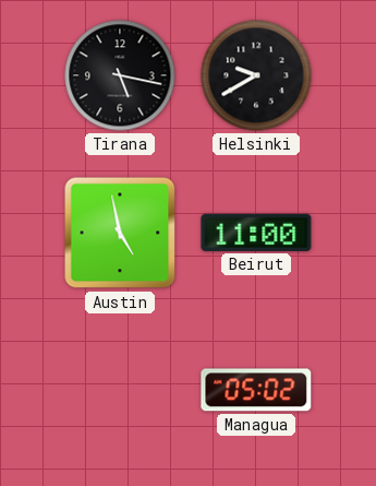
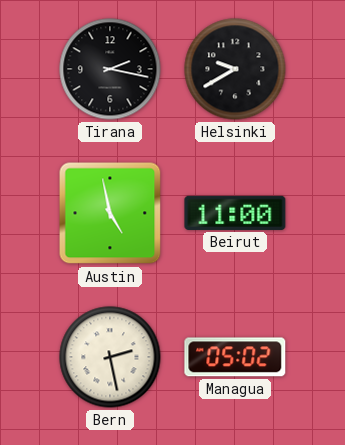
Tirana: 5:17 -> 2:17 (110, 69)
Bern: none -> 2:28 (110, 357)
